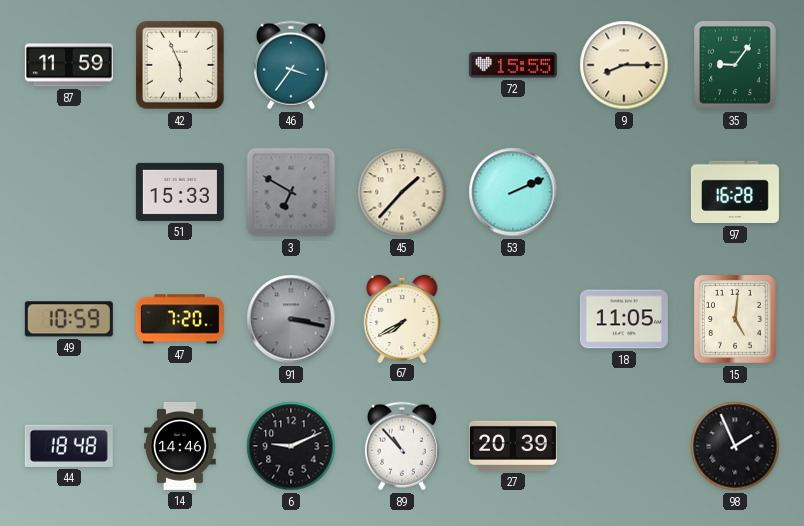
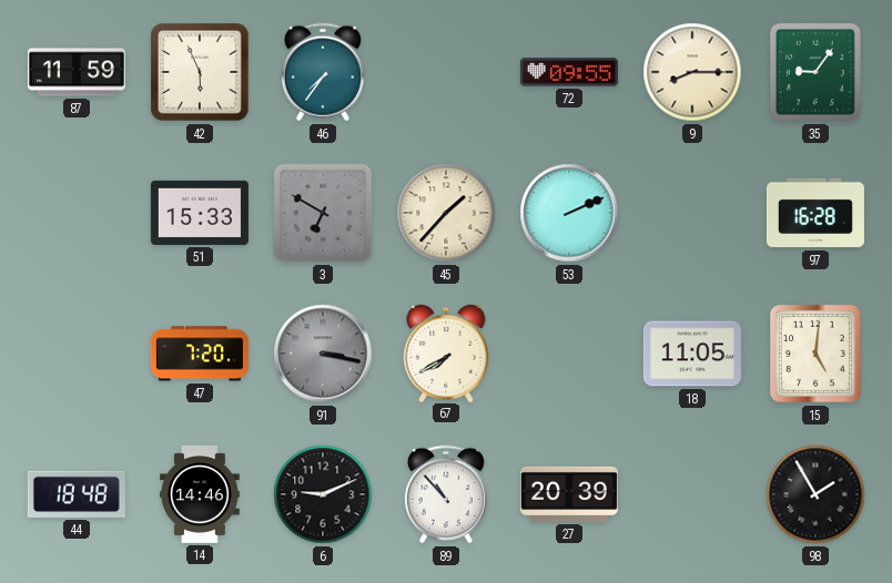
46: 3:36 -> 7:36 (323, 72)
72: 15:55 -> 09:55 (569, 72)
49: 10:59 -> none (69, 319)
98: 1:56 -> 1:55 (815, 494)
